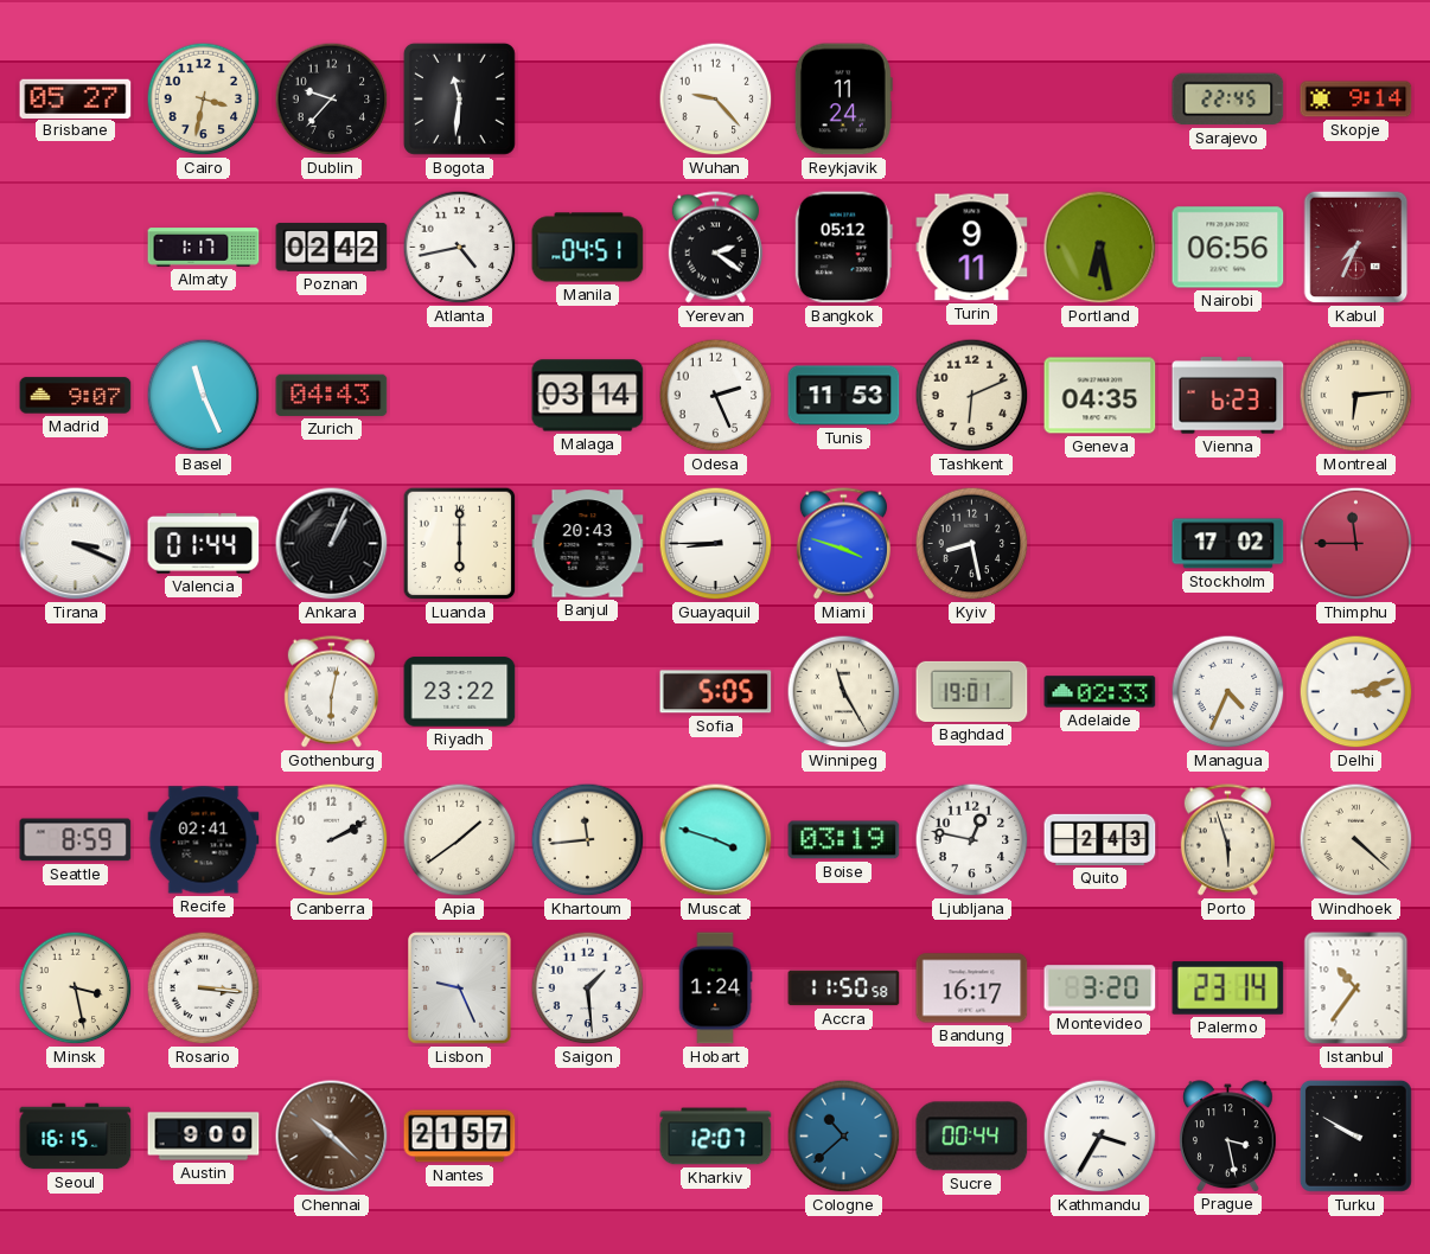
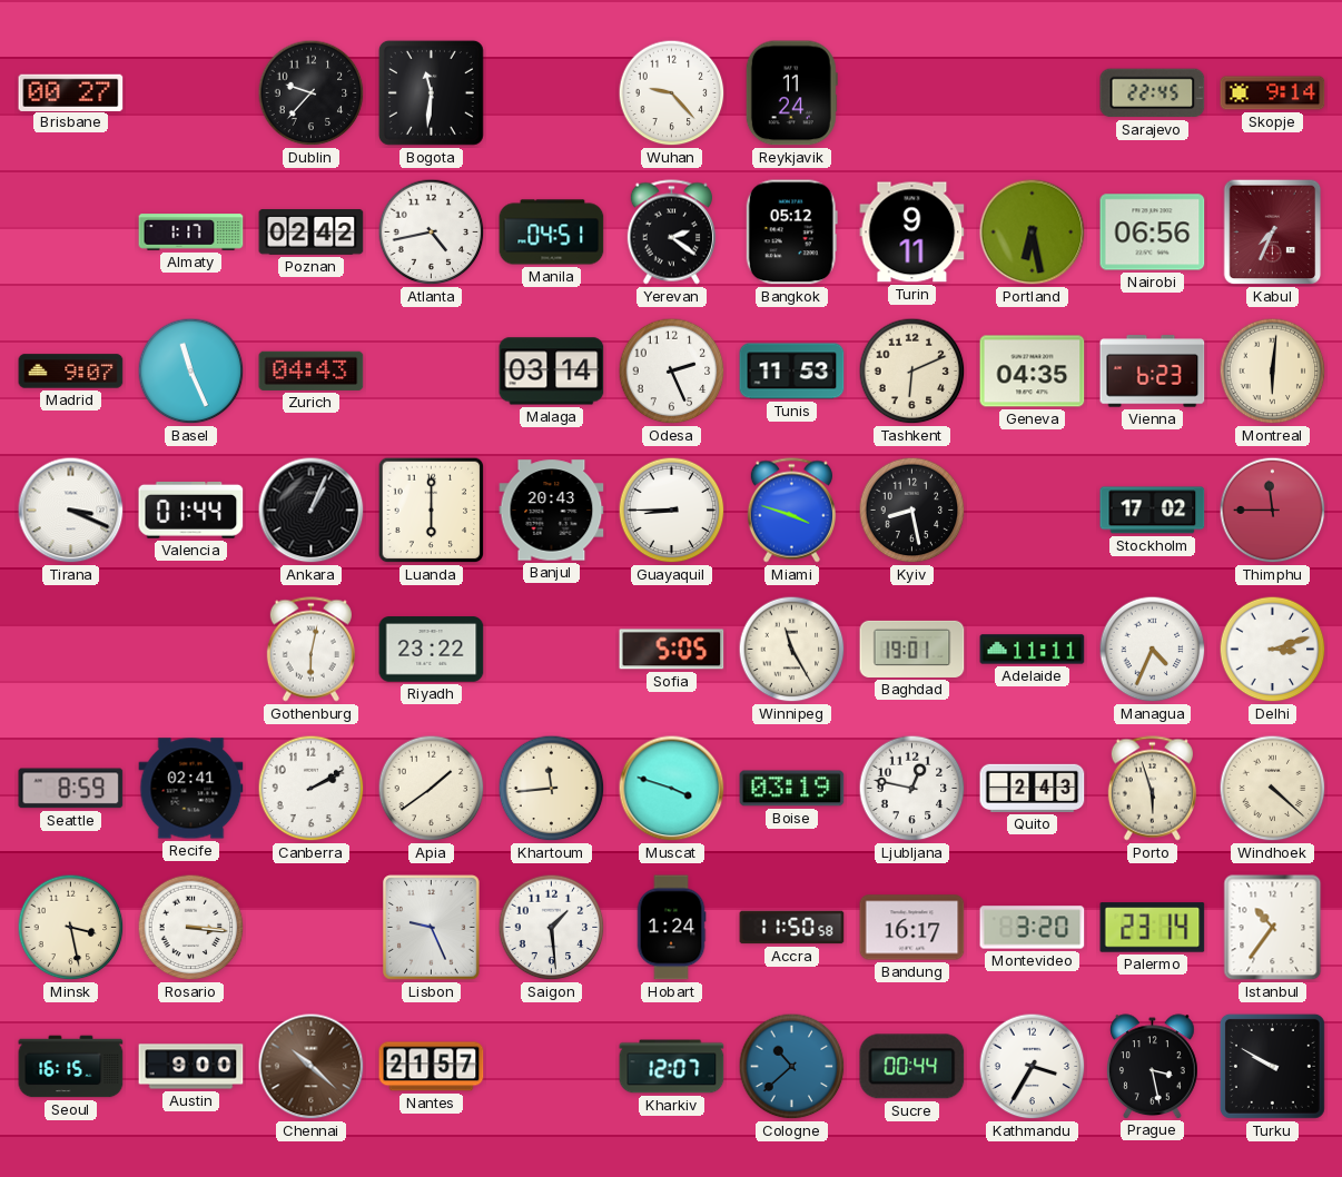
Brisbane: 05:27 -> 00:27 (71, 92)
Cairo: 3:32 -> none (204, 100)
Montreal: 6:14 -> 6:01 (1273, 372)
Adelaide: 02:33 -> 11:11 (1033, 650)
